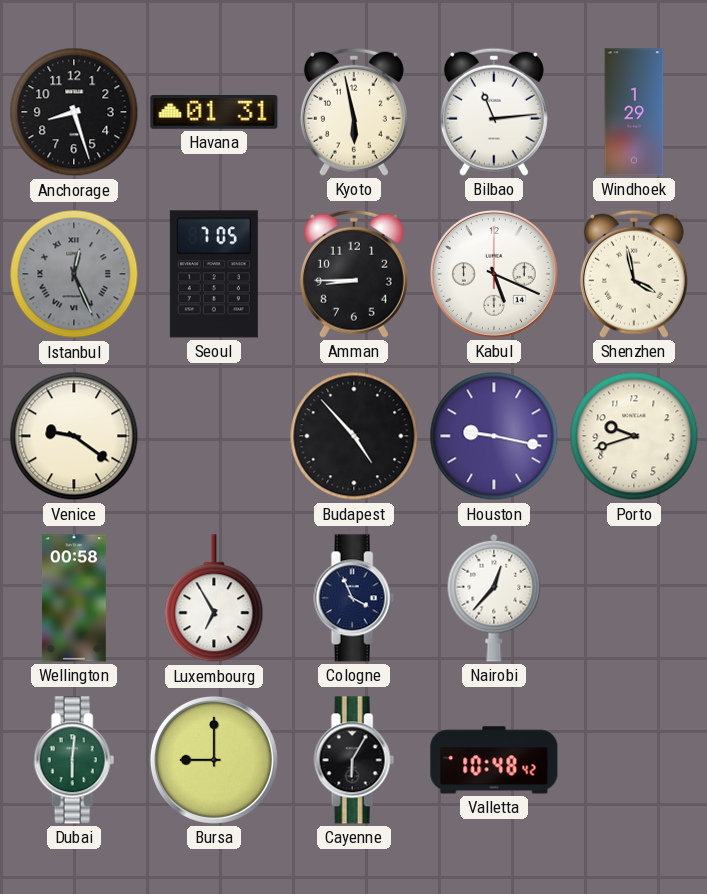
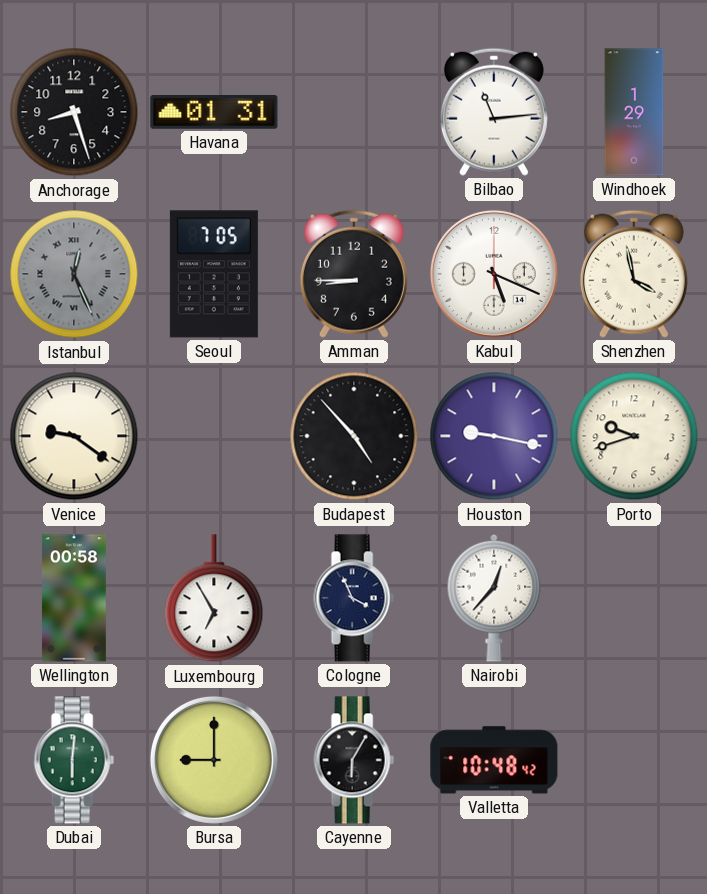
Kyoto: 5:58 -> none (354, 112)
